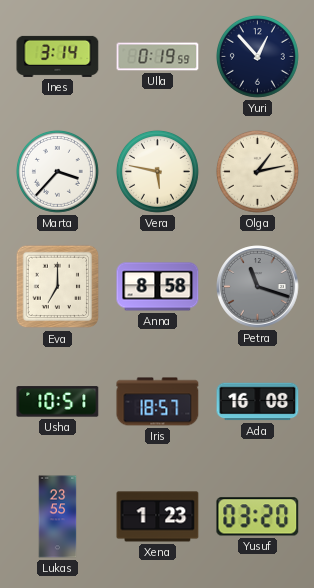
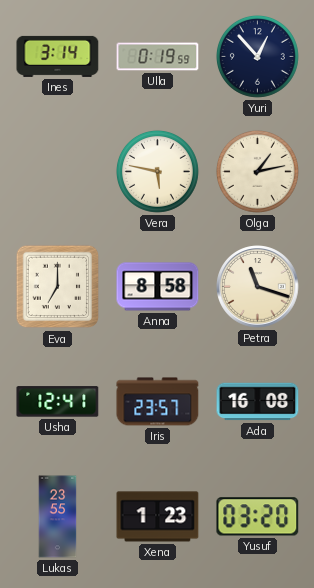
Marta: 3:37 -> none (57, 171)
Petra dial: grey -> cream (258, 287)
Usha: 10:51 -> 12:41 (58, 402)
Iris: 18:57 -> 23:57 (158, 402)
